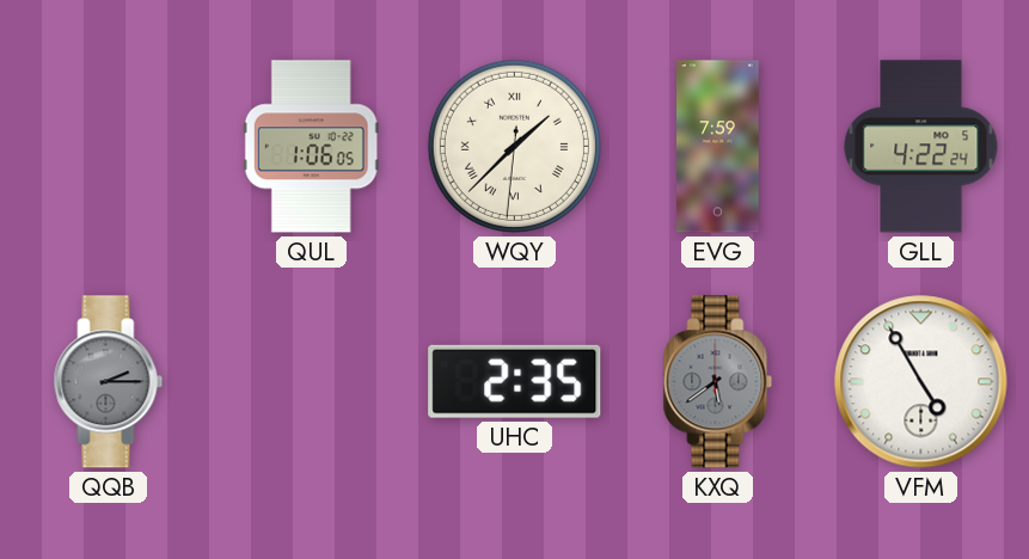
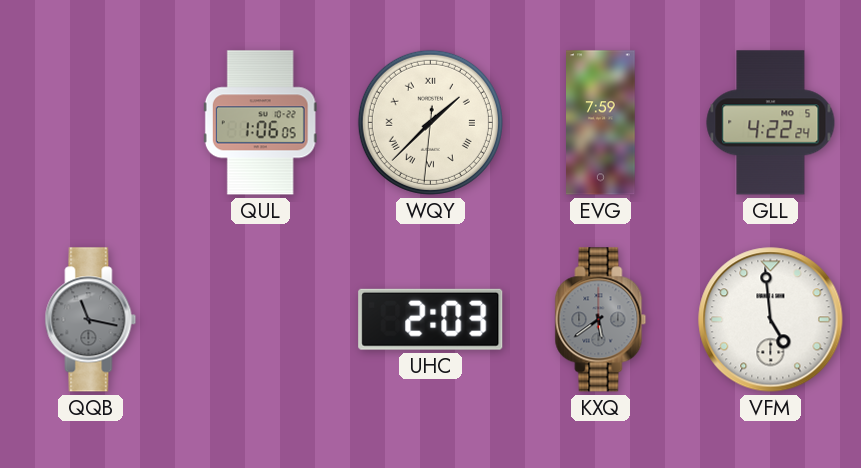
QQB: 2:15 -> 11:17 (91, 320)
UHC: 2:35 -> 2:03 (431, 319)
VFM: 4:55 -> 4:59 (771, 320)
